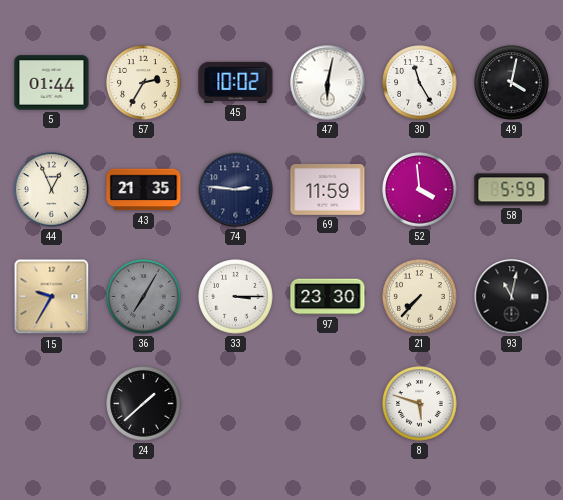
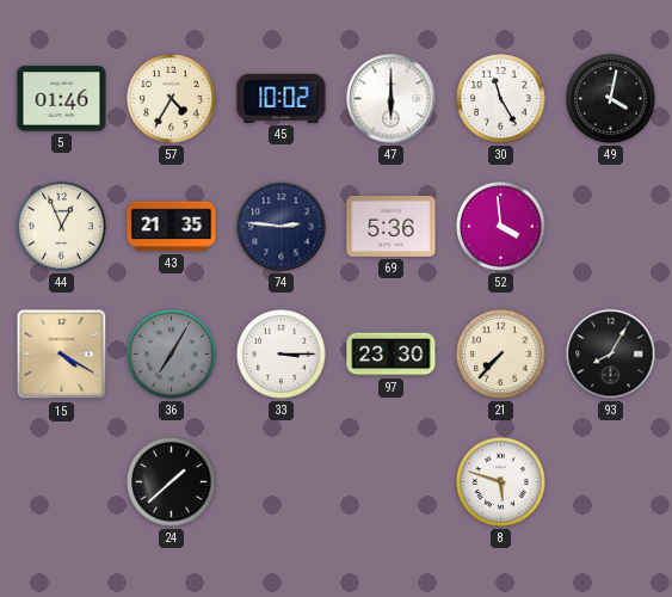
5: 01:44 -> 01:46 (62, 99)
57: 2:35 -> 4:35 (172, 99)
47: 6:02 -> 6:00 (392, 99)
69: 11:59 -> 5:36 (392, 227)
58: 5:59 -> none (512, 190)
15: 9:35 -> 4:20 (62, 355)
93: 11:02 -> 8:05 (611, 355)
